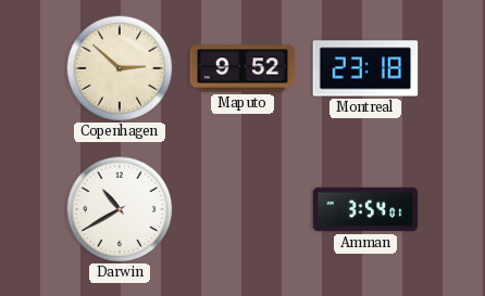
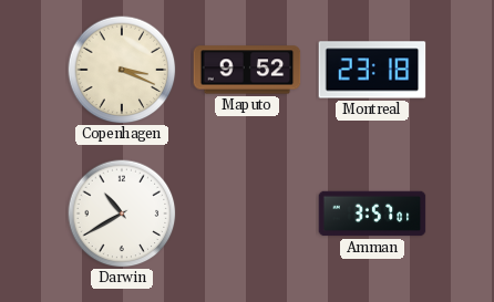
Copenhagen: 2:52 -> 3:19 (122, 70)
Amman: 3:54 -> 3:57 (372, 214)
